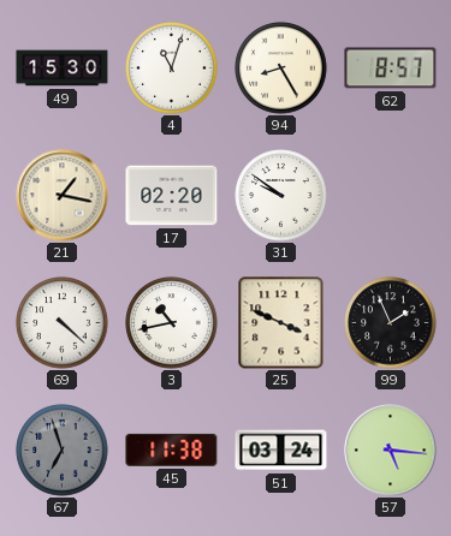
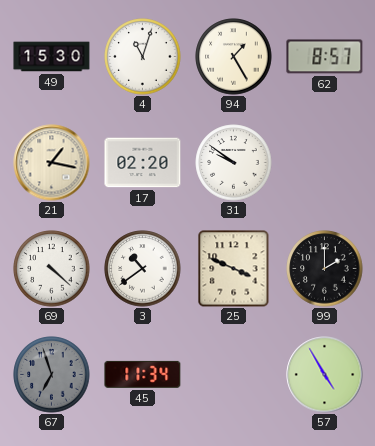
94: 8:25 -> 1:25 (234, 57)
3: 10:43 -> 10:39 (143, 269)
99: 1:56 -> 2:00 (325, 269)
45: 11:38 -> 11:34 (143, 374)
51: 03:24 -> none (281, 451)
57: 5:16 -> 4:55 (325, 375)
